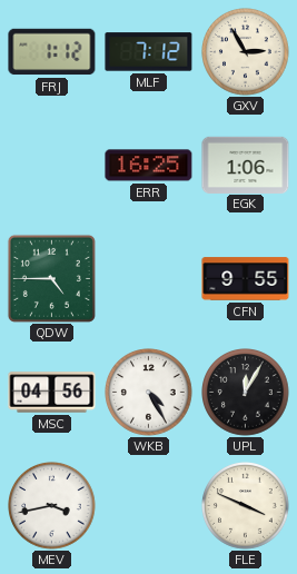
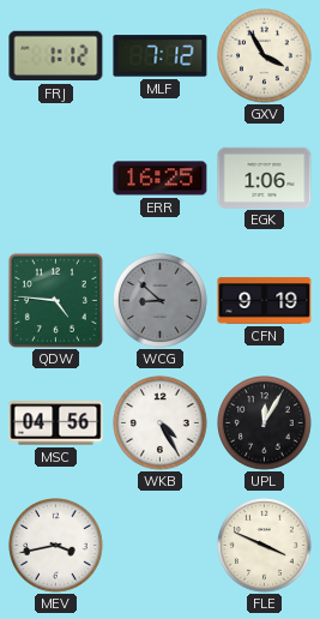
GXV: 2:55 -> 3:55 (265, 56)
QDW: 4:45 -> 4:46 (55, 300)
WCG: none -> 8:52 (161, 301)
CFN: 9:55 -> 9:19 (265, 301)
